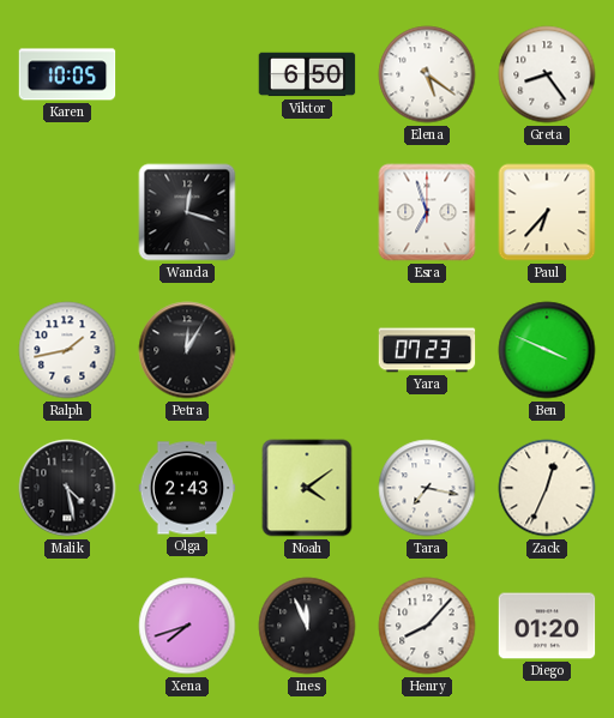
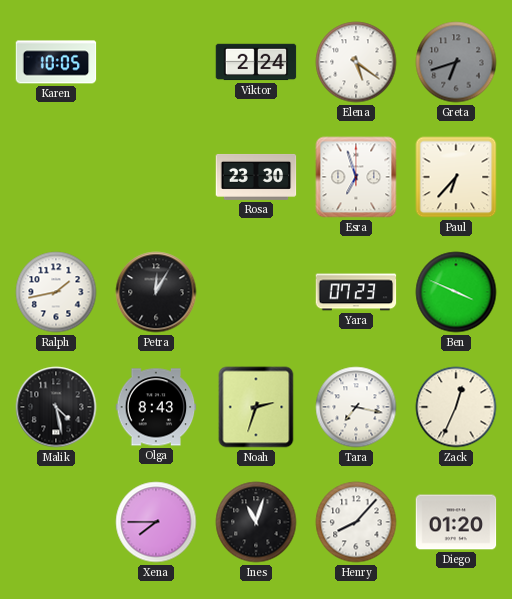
Viktor: 6:50 -> 2:24 (256, 62)
Greta: 8:24 -> 6:42 (456, 62)
Greta dial: white -> grey (456, 62)
Wanda: 12:18 -> none (187, 212)
Rosa: none -> 23:30 (256, 177)
Olga: 2:43 -> 8:43 (156, 407)
Noah: 4:09 -> 2:33 (256, 407)
Xena: 7:42 -> 7:45 (156, 522)
Ines: 11:56 -> 11:03 (256, 522)
